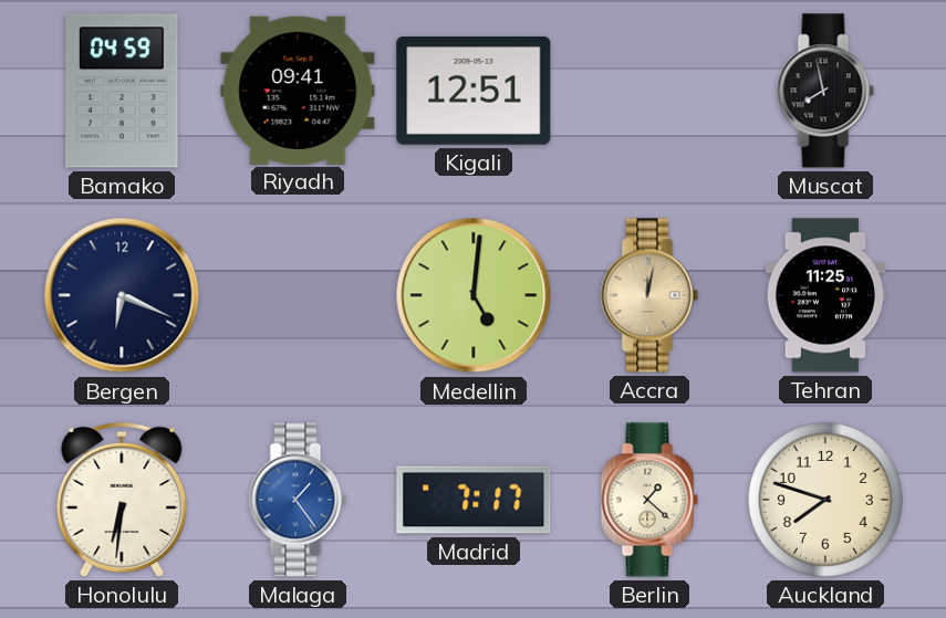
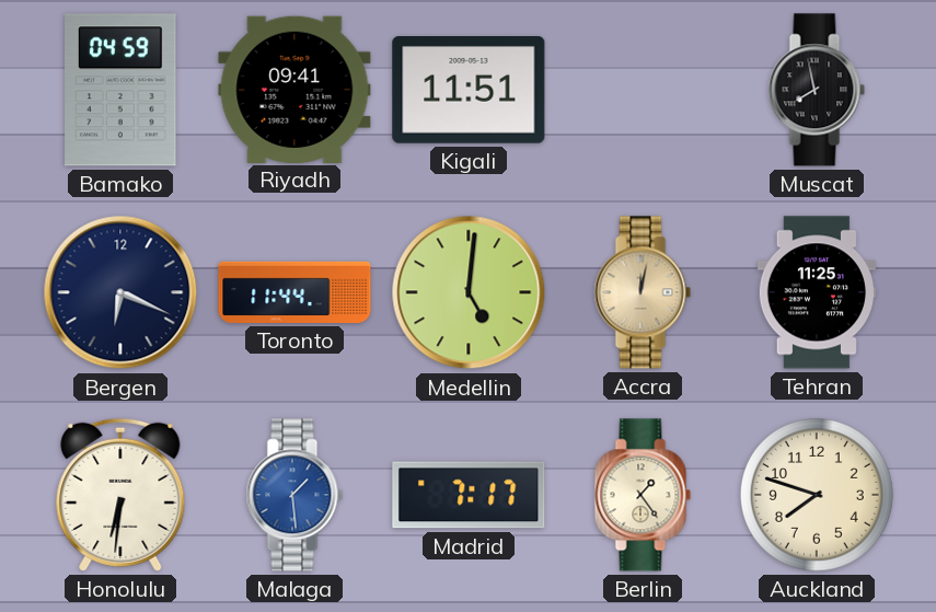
Kigali: 12:51 -> 11:51 (469, 91)
Toronto: none -> 11:44 (294, 292)
Malaga: 1:24 -> 1:29 (294, 495)
Berlin: 1:22 -> 1:24 (643, 495)
